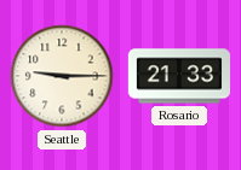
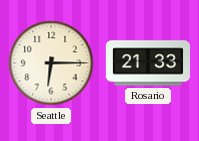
Seattle: 9:15 -> 6:15 (51, 63)
